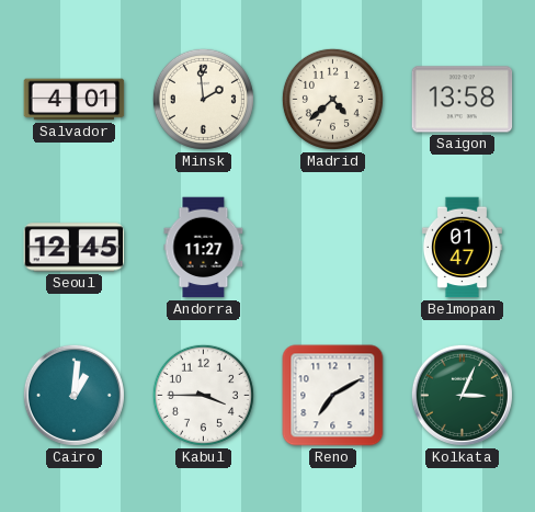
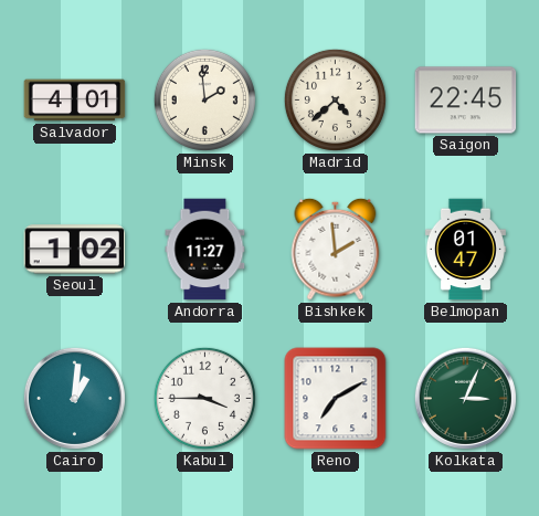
Saigon: 13:58 -> 22:45 (466, 101)
Seoul: 12:45 -> 1:02 (75, 250)
Bishkek: none -> 1:59 (336, 249)
